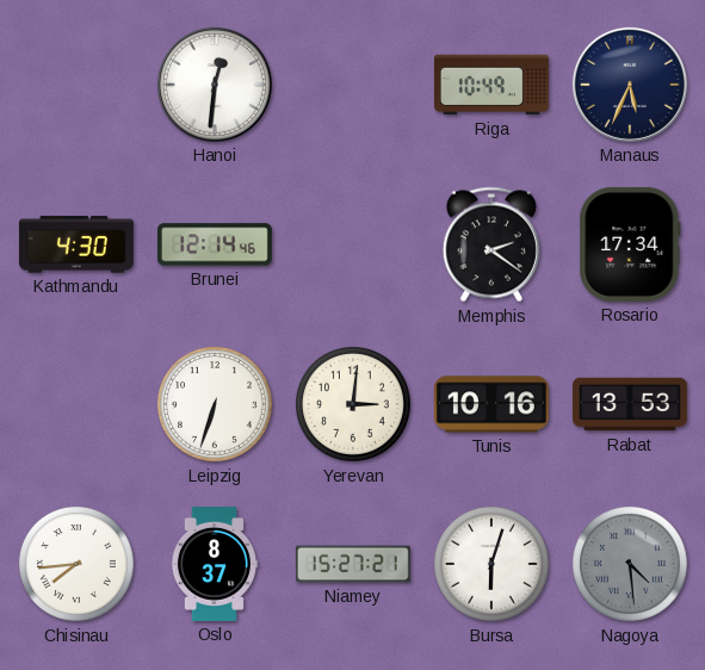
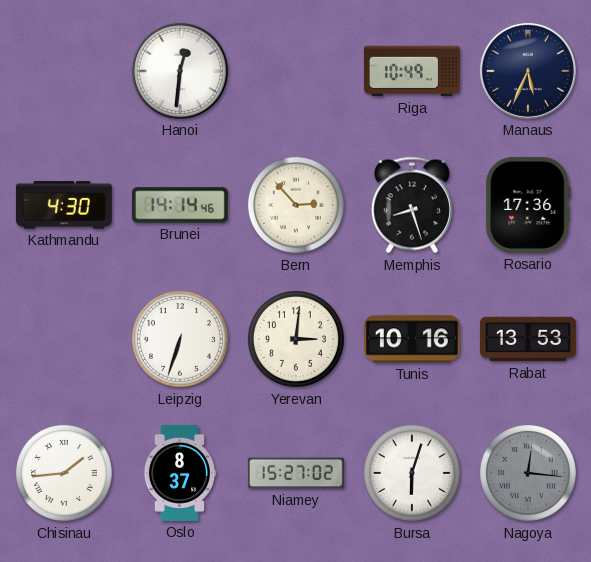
Brunei: 12:14 -> 14:14 (180, 205)
Bern: none -> 2:53 (296, 205)
Memphis: 2:21 -> 8:27 (412, 205)
Rosario: 17:34 -> 17:36 (528, 205)
Chisinau: 7:44 -> 1:44 (64, 473)
Niamey: 15:27:21 -> 15:27:02 (296, 473)
Nagoya: 4:29 -> 12:16 (528, 473)
